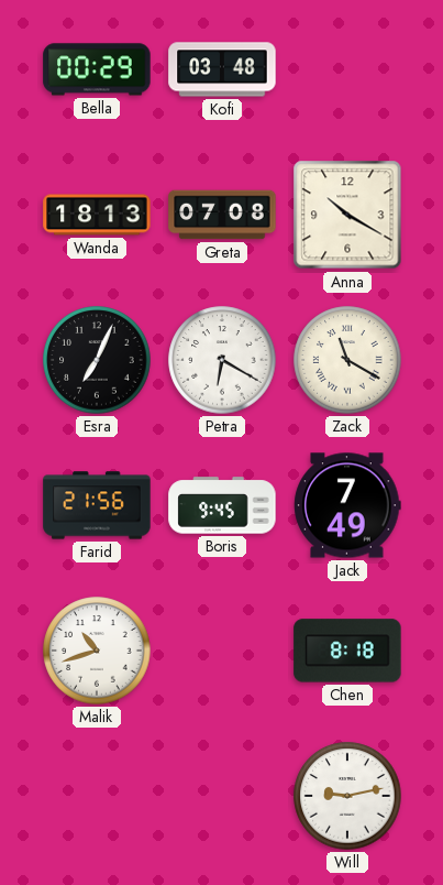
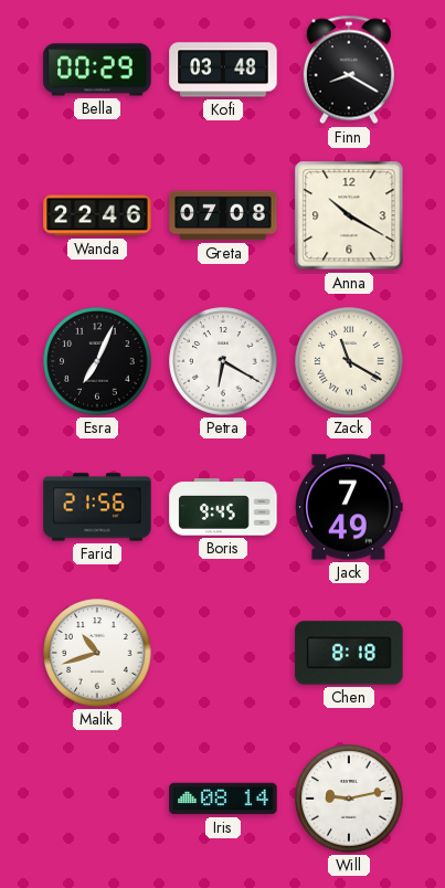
Finn: none -> 8:20 (349, 70)
Wanda: 18:13 -> 22:46 (97, 215)
Iris: none -> 08:14 (223, 799)
